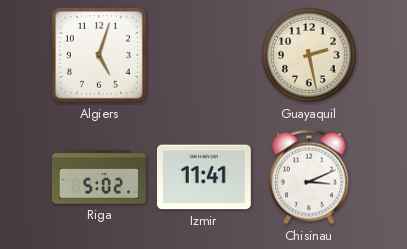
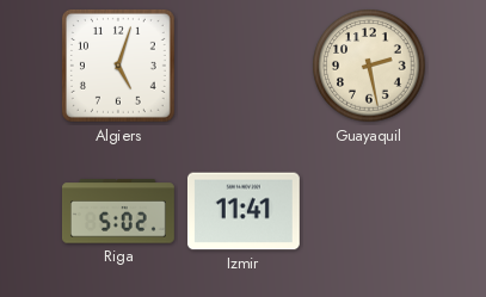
Chisinau: 3:11 -> none (309, 177)
